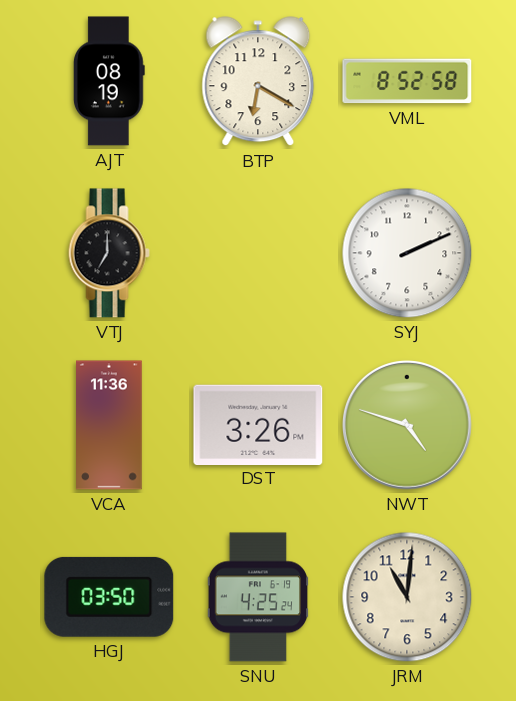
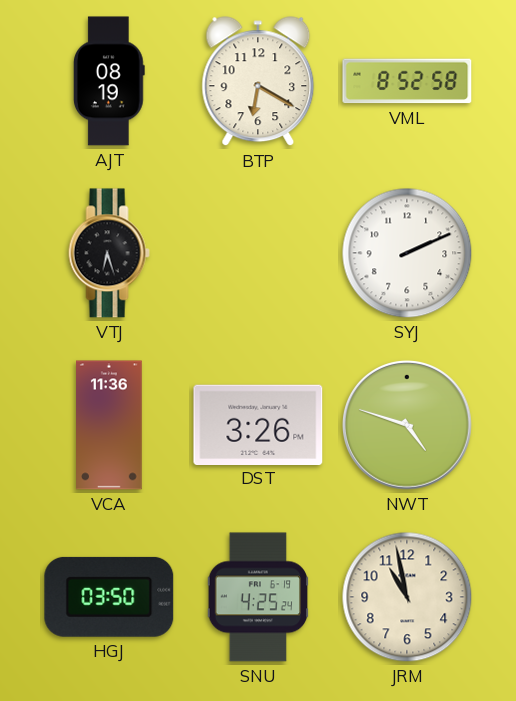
VTJ: 7:00 -> 6:27 (109, 253)
JRM: 11:01 -> 10:58 (407, 597)
